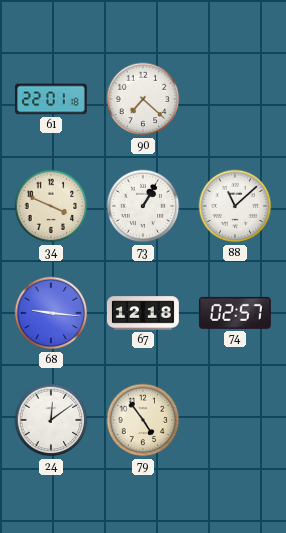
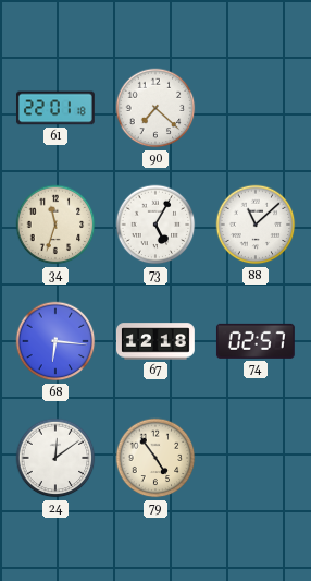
34: 3:49 -> 11:33 (55, 225)
73: 1:05 -> 5:05 (155, 225)
68: 9:16 -> 6:16 (55, 341)
